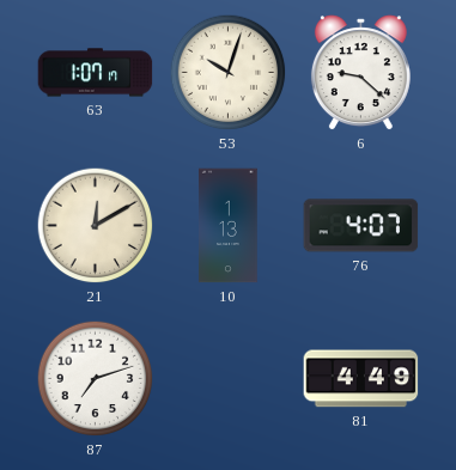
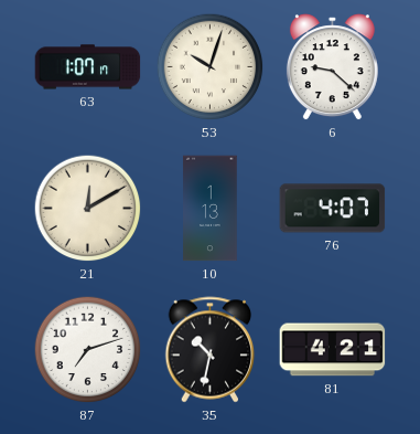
35: none -> 10:32 (211, 350)
81: 4:49 -> 4:21 (333, 350)
